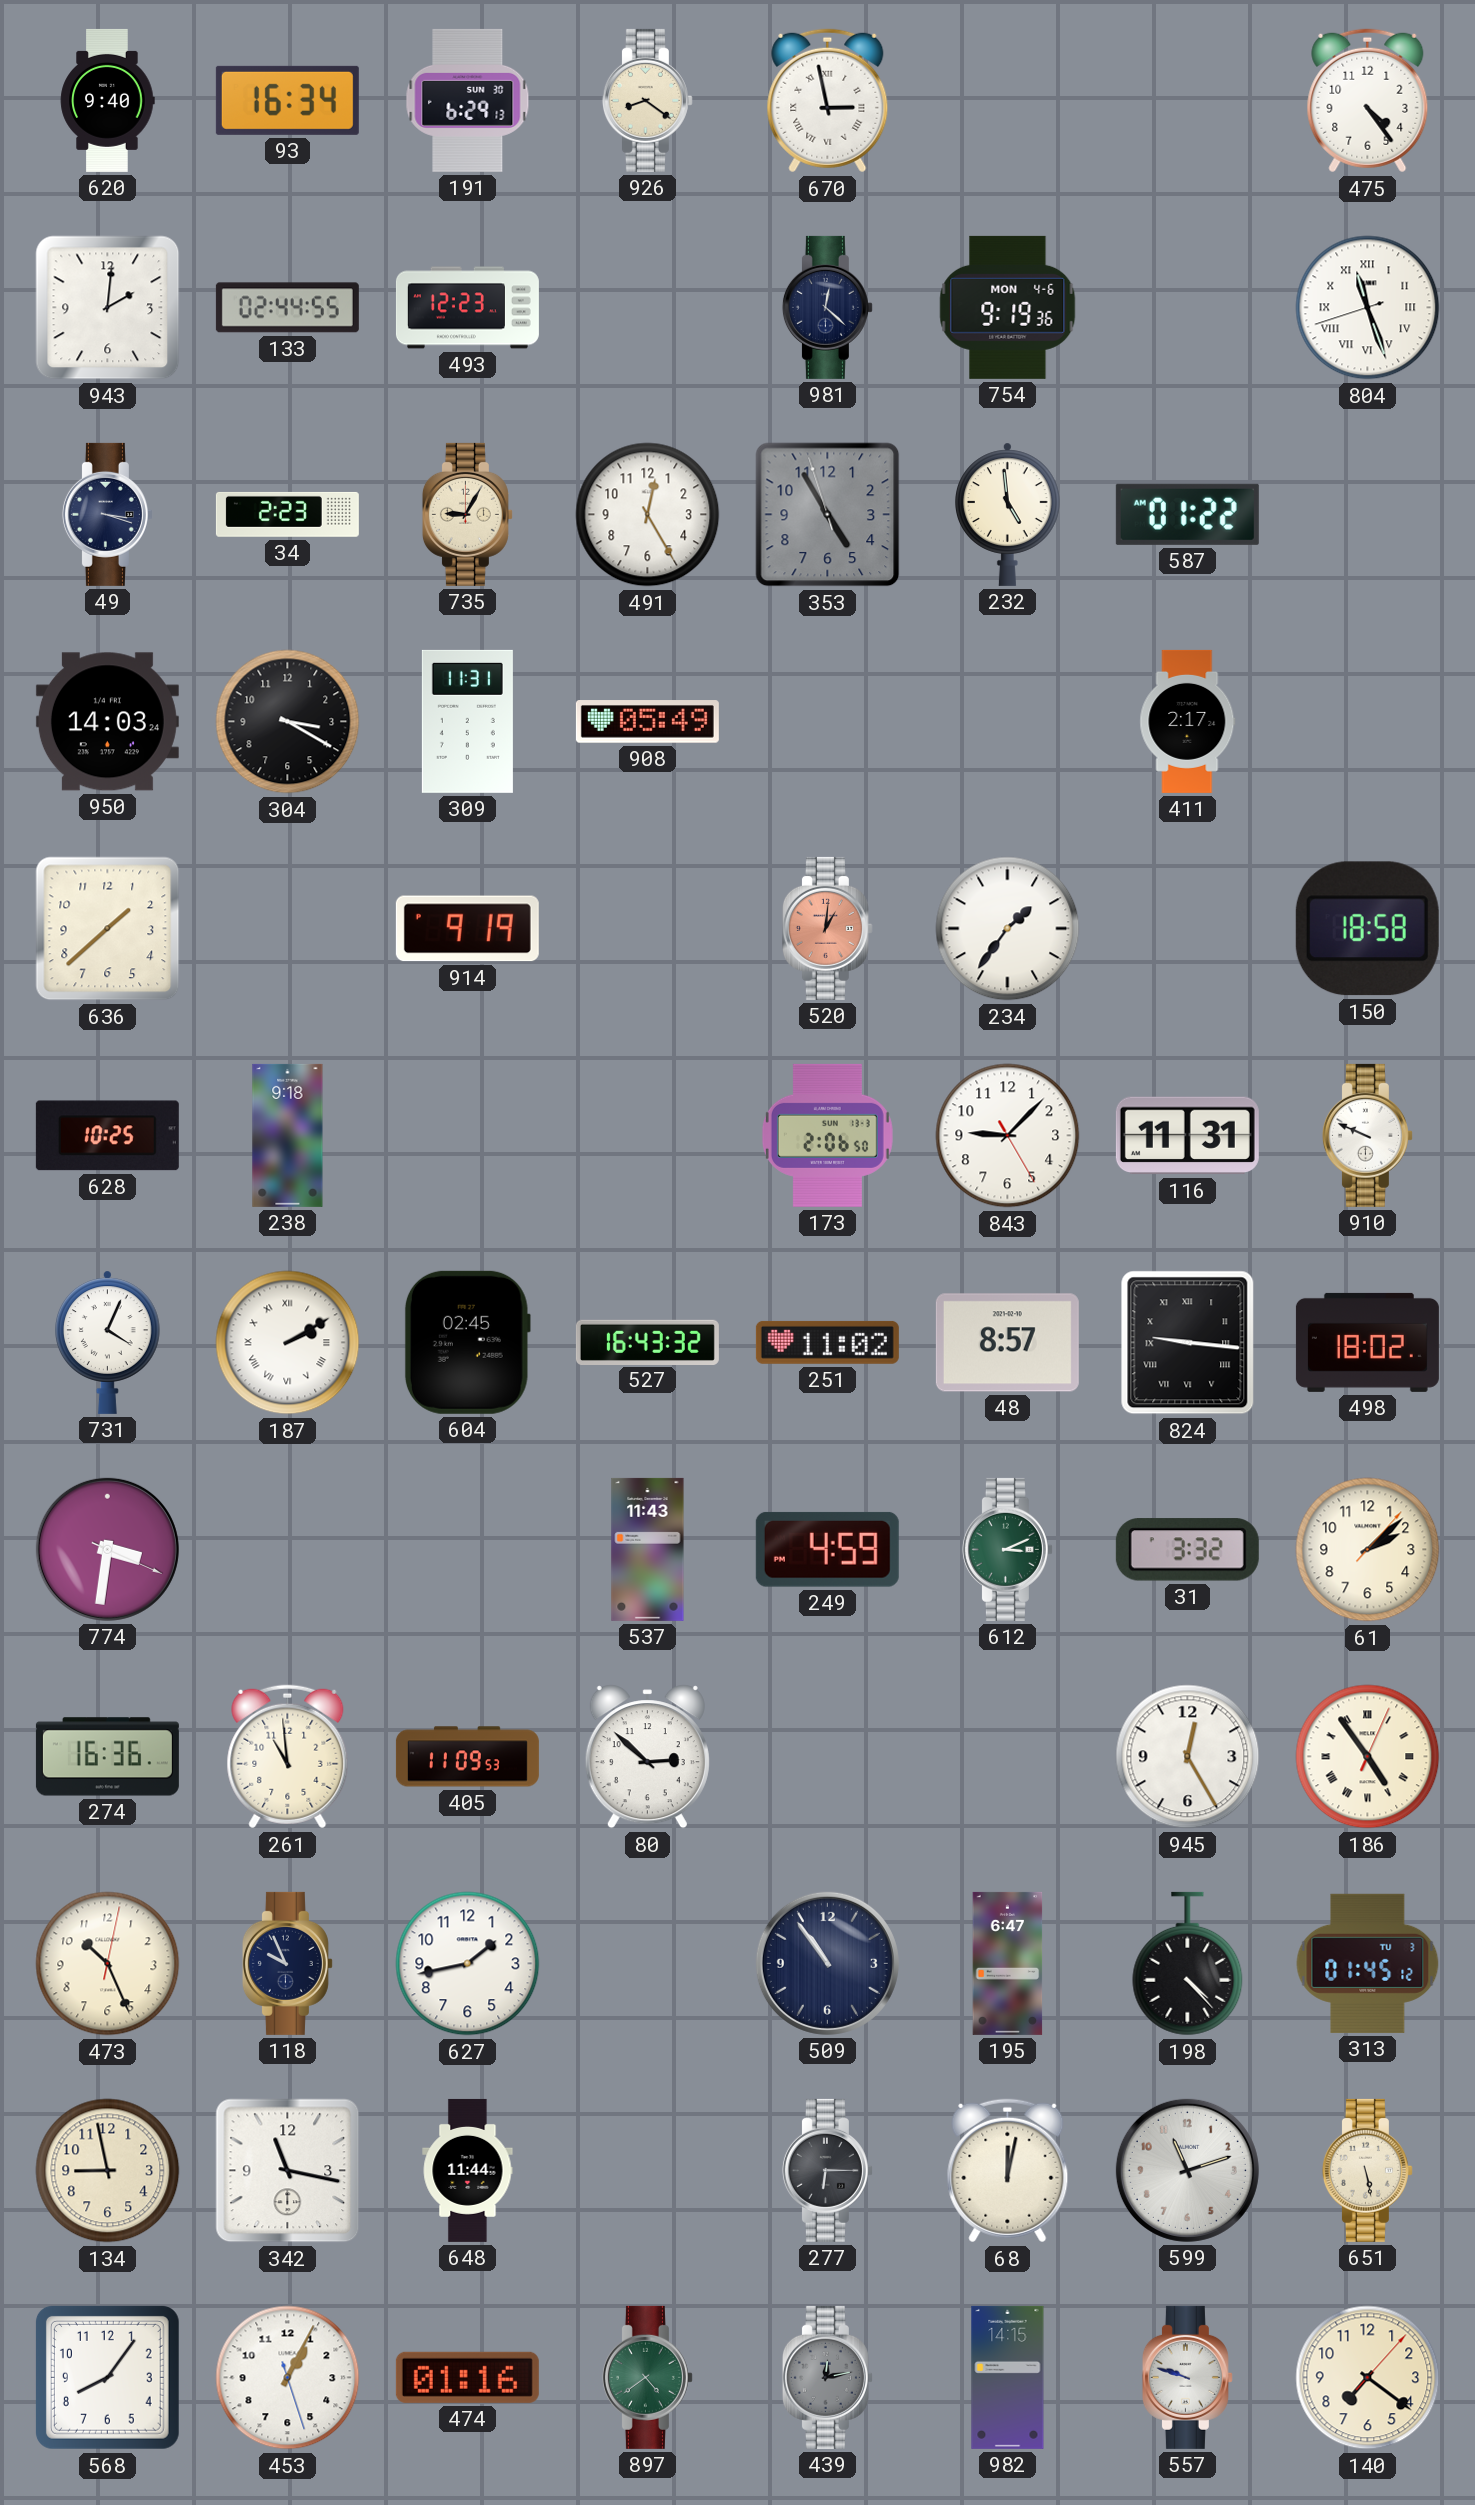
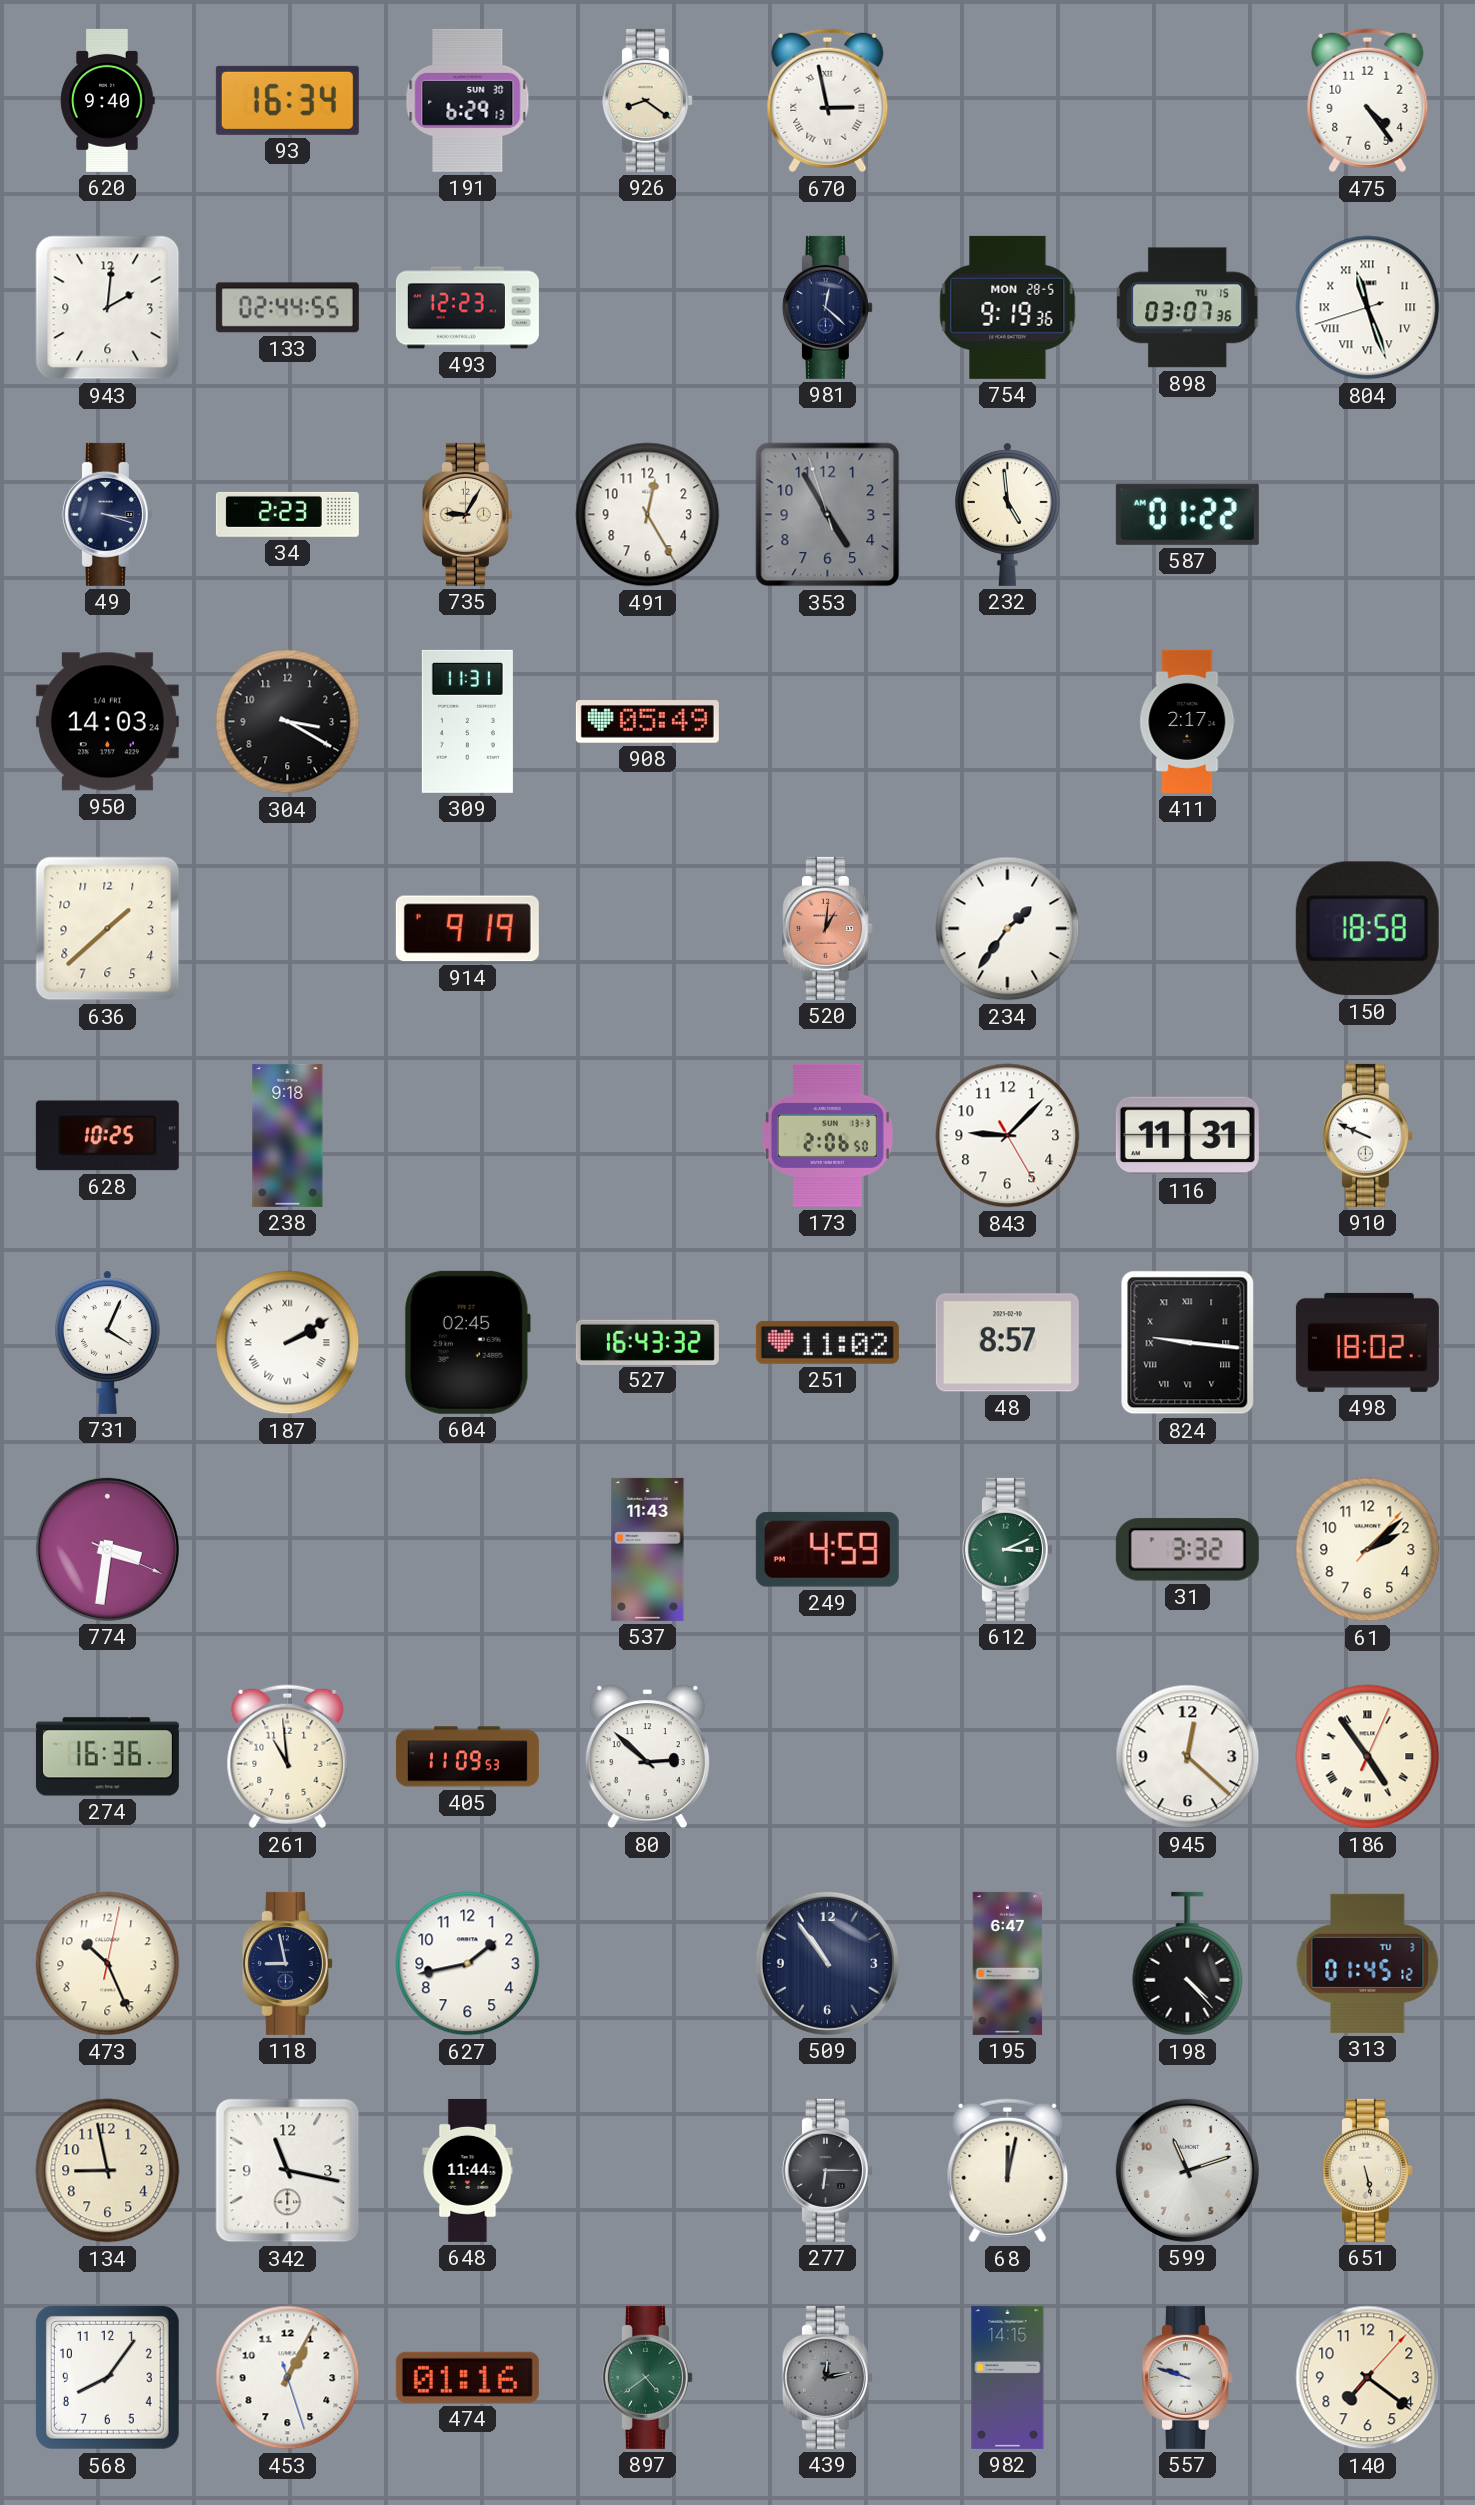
754 date: MON 4-6 -> MON 28-5 (1008, 307)
898: none -> 03:07 (1188, 308)
945: 12:25 -> 12:22 (1188, 1757)
118: 9:56 -> 8:58 (287, 1963)
